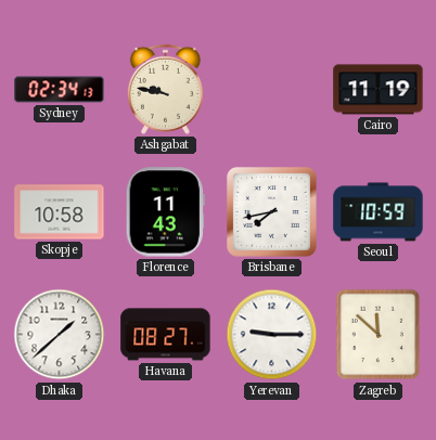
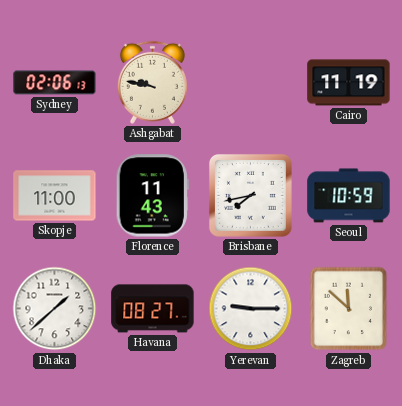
Sydney: 02:34 -> 02:06 (55, 83)
Skopje: 10:58 -> 11:00 (55, 196)
